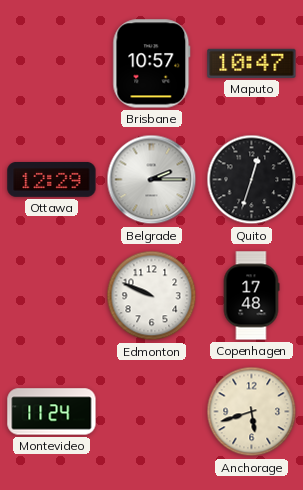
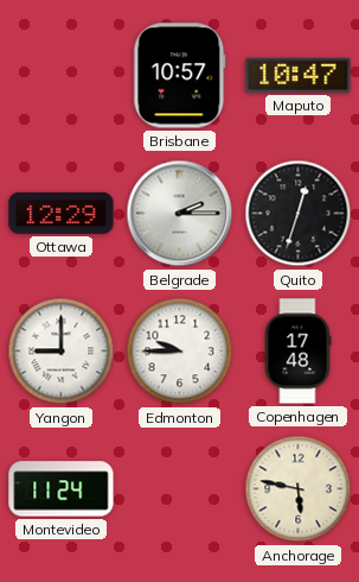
Yangon: none -> 9:00 (62, 352)
Edmonton: 9:49 -> 9:45 (180, 352)
Anchorage: 5:42 -> 5:47 (299, 489)
